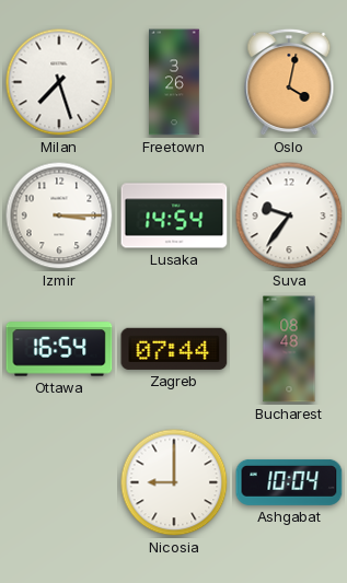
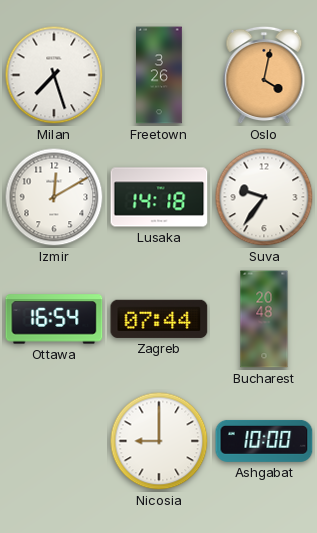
Izmir: 3:15 -> 12:10 (54, 197)
Lusaka: 14:54 -> 14:18 (159, 197)
Bucharest: 08:48 -> 20:48 (264, 319)
Ashgabat: 10:04 -> 10:00 (264, 441)
